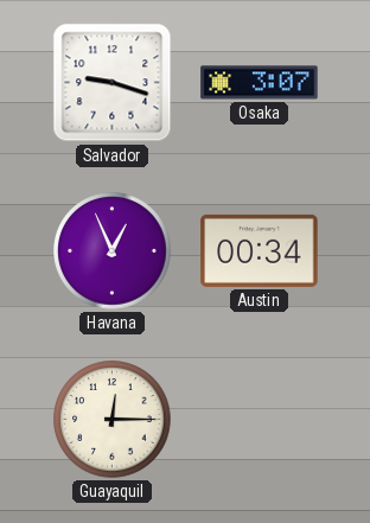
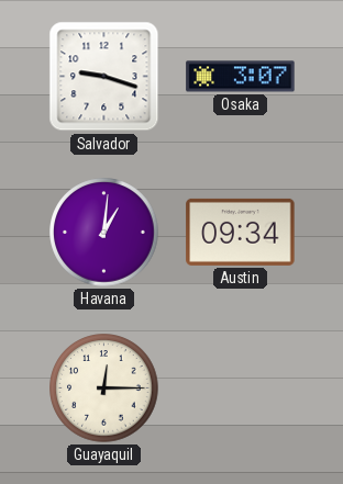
Havana: 12:56 -> 1:01 (104, 233)
Austin: 00:34 -> 09:34 (241, 232)
